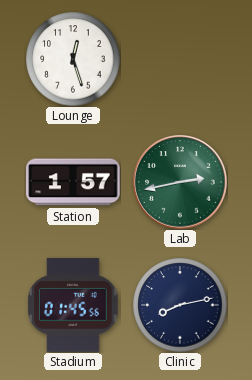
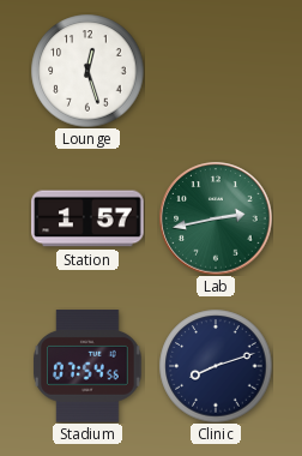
Stadium: 01:45 -> 07:54 (87, 366)
Clinic: 8:13 -> 8:12 (216, 366)
